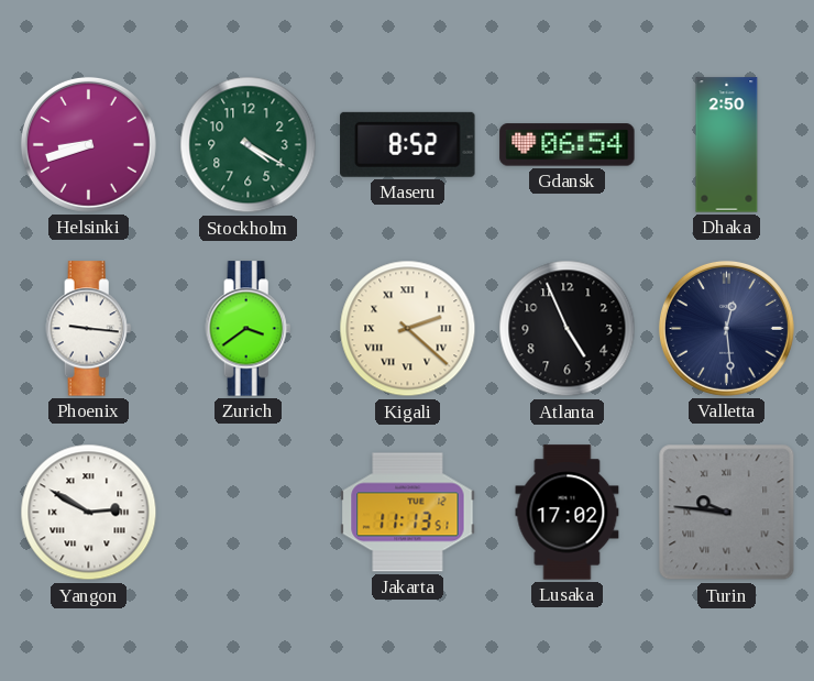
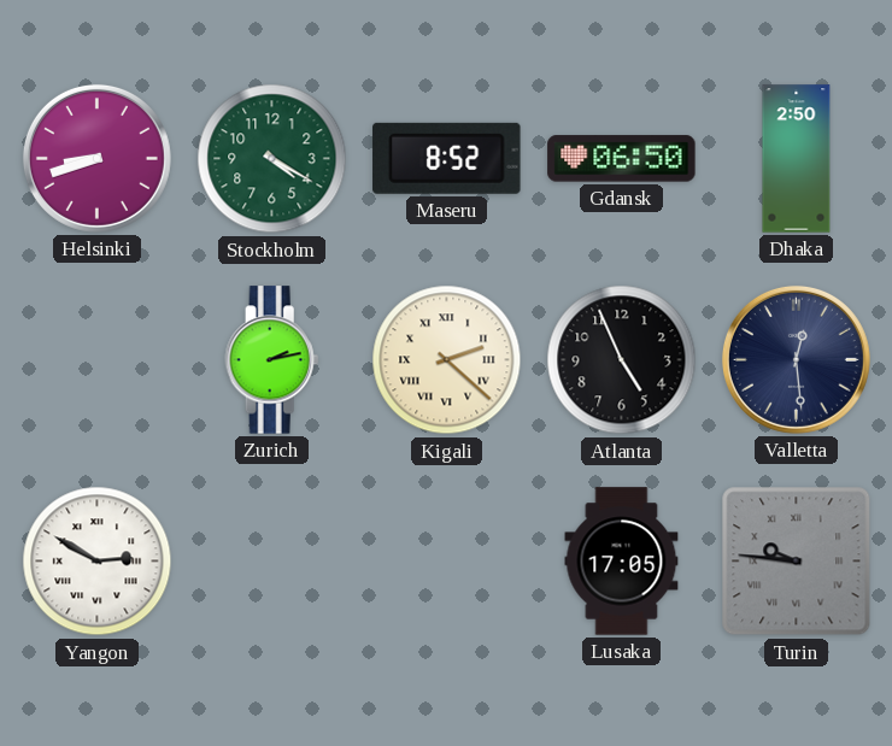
Gdansk: 06:54 -> 06:50 (622, 159)
Phoenix: 9:16 -> none (89, 329)
Zurich: 3:39 -> 2:13 (272, 360)
Jakarta: 11:13 -> none (408, 513)
Lusaka: 17:02 -> 17:05 (622, 562)
